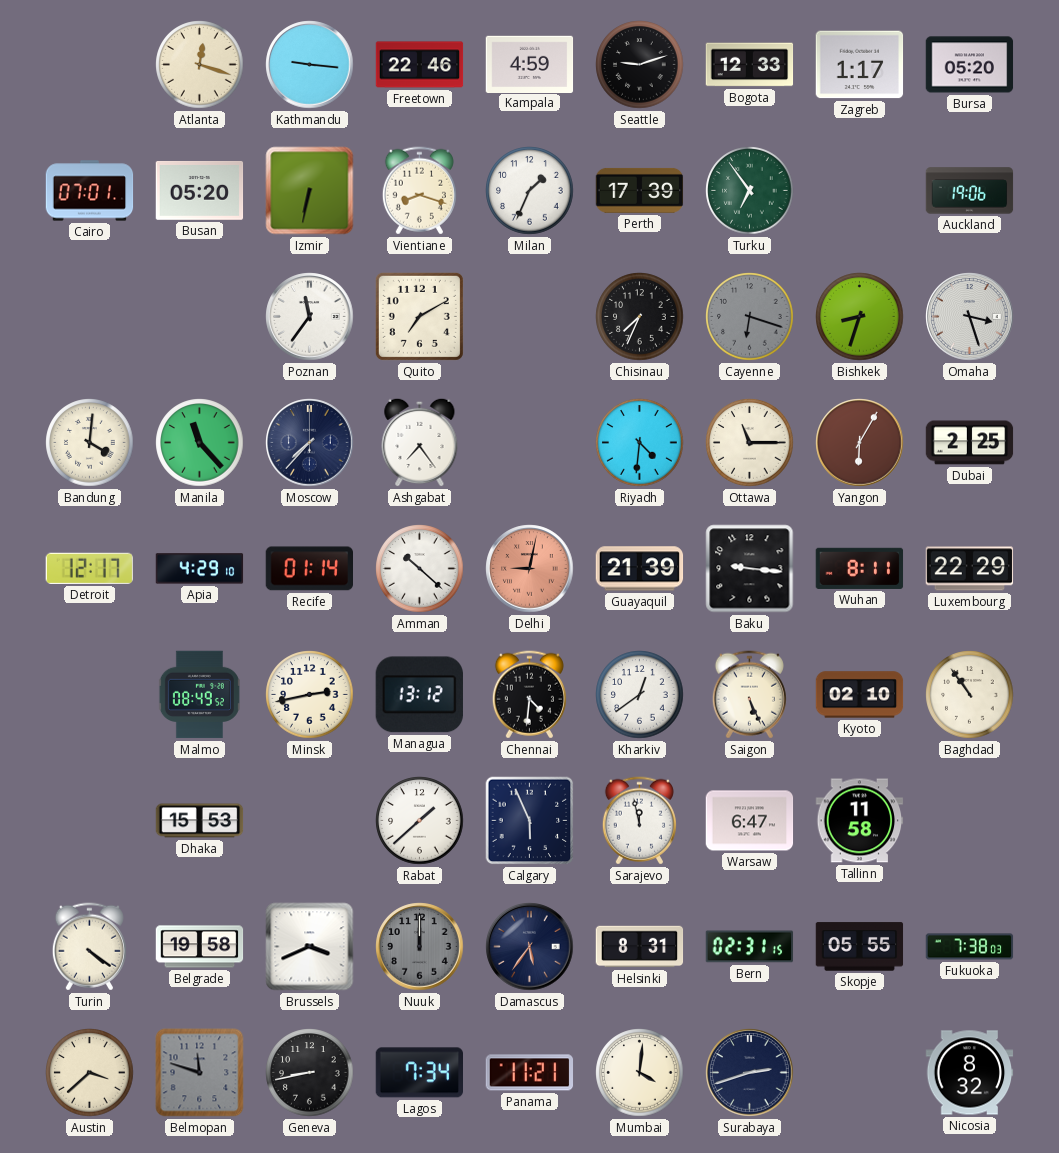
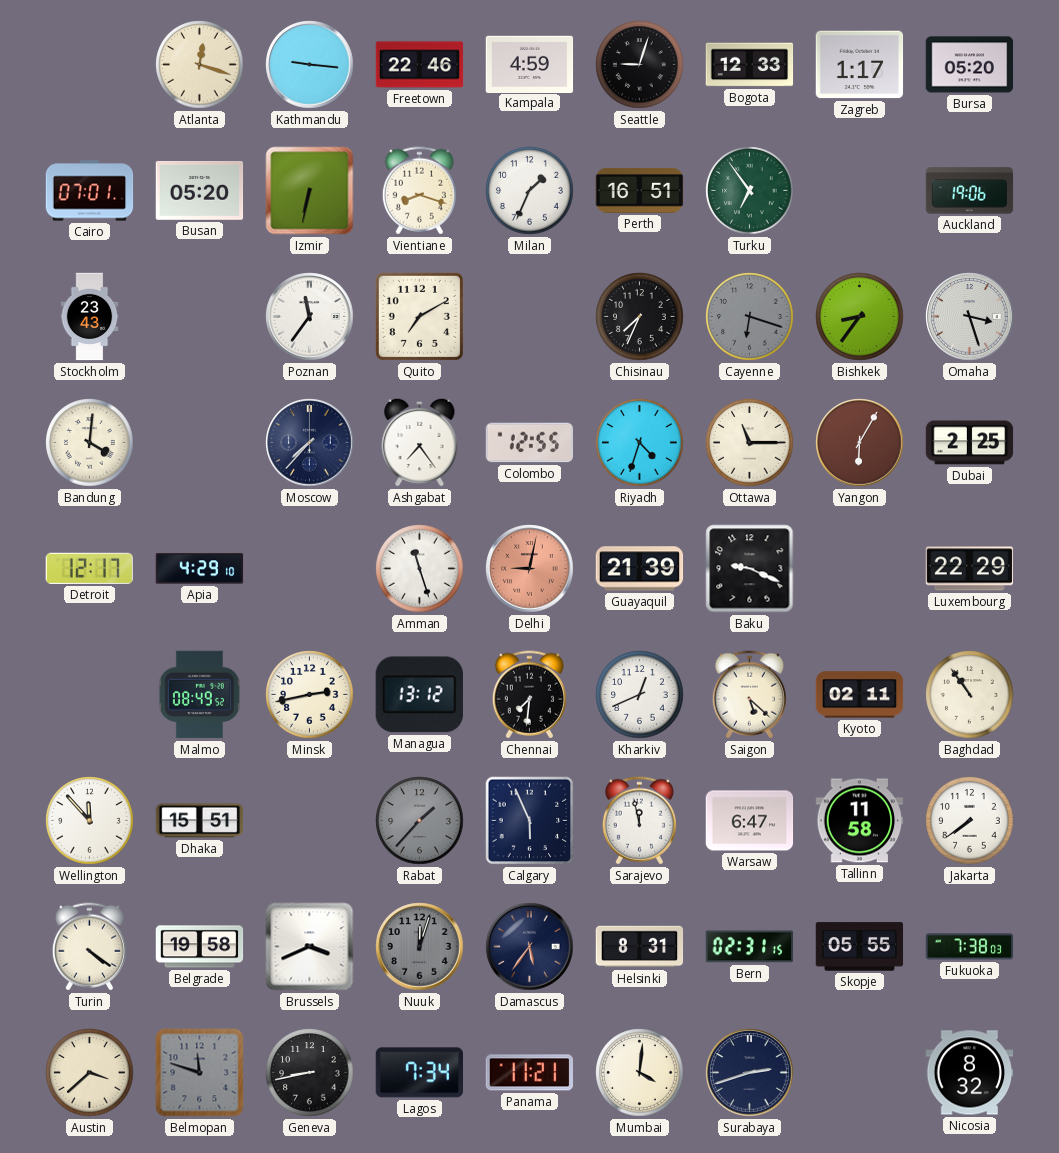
Seattle: 9:12 -> 9:03 (640, 65)
Perth: 17:39 -> 16:51 (640, 190)
Stockholm: none -> 23:43 (90, 317)
Bishkek: 8:33 -> 8:36 (860, 317)
Manila: 11:23 -> none (200, 443)
Colombo: none -> 12:55 (530, 443)
Riyadh: 4:31 -> 4:33 (640, 443)
Recife: 01:14 -> none (309, 569)
Amman: 10:22 -> 11:27 (420, 569)
Baku: 9:16 -> 9:19 (750, 569)
Wuhan: 8:11 -> none (860, 568)
Chennai: 4:31 -> 7:31 (529, 695)
Kharkiv: 12:39 -> 12:41 (640, 695)
Saigon: 5:26 -> 5:22 (749, 695)
Kyoto: 02:10 -> 02:11 (860, 695)
Wellington: none -> 11:53 (90, 821)
Dhaka: 15:53 -> 15:51 (200, 821)
Rabat: 1:38 -> 1:37 (420, 821)
Rabat dial: white -> grey (420, 821)
Jakarta: none -> 7:39 (970, 821)
Nuuk: 12:00 -> 12:03 (420, 947)
